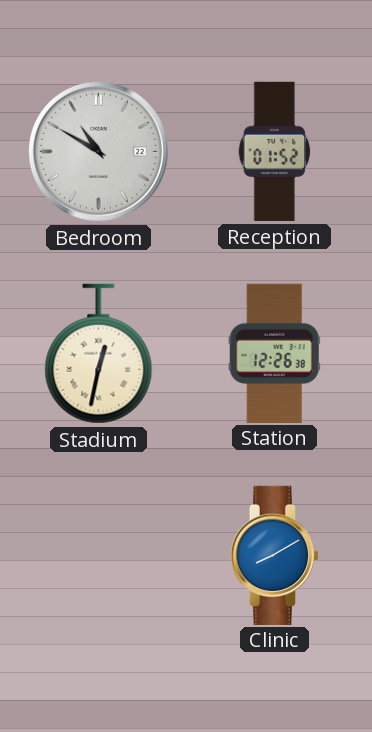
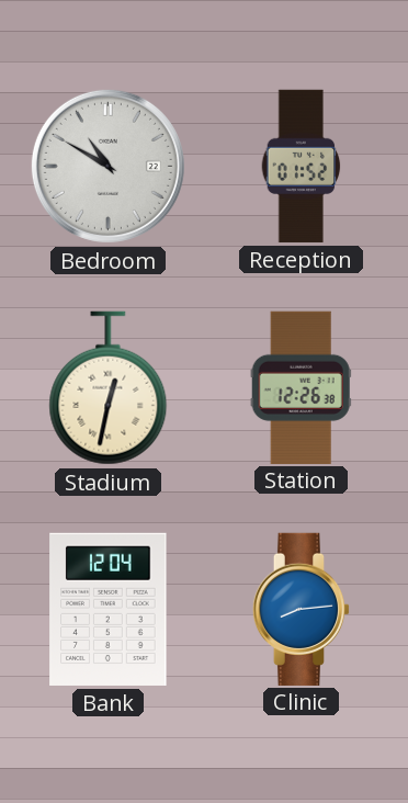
Bank: none -> 12:04 (109, 609)
Clinic: 8:10 -> 8:14 (302, 609)
